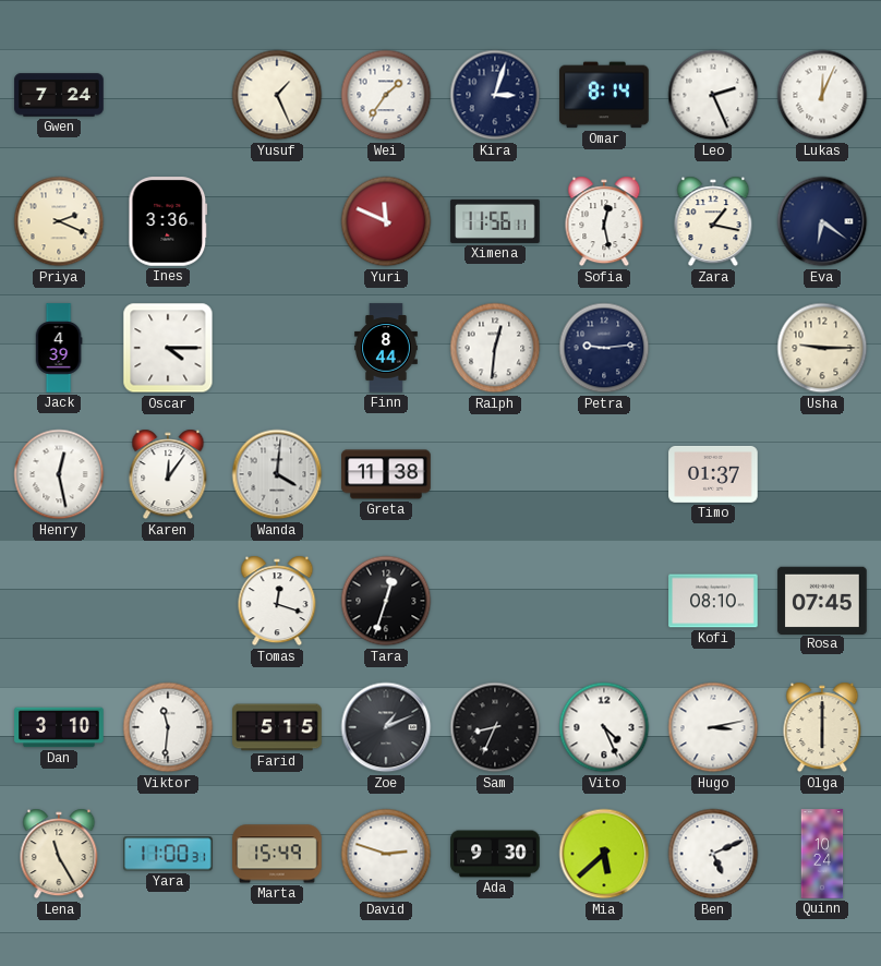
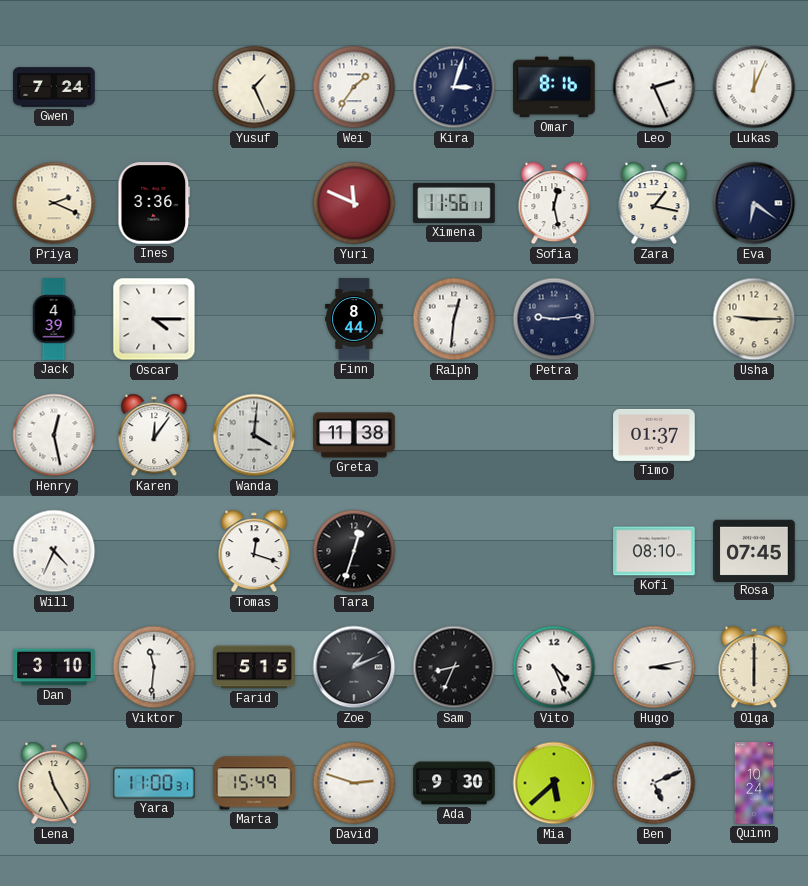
Omar: 8:14 -> 8:16 (554, 87)
Will: none -> 4:34 (54, 551)
